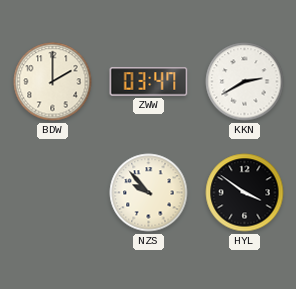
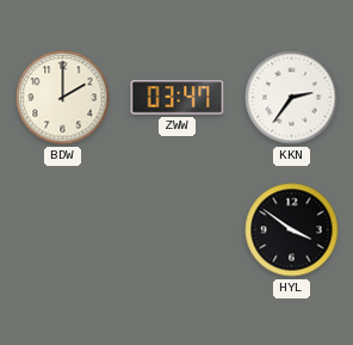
KKN: 2:40 -> 2:36 (292, 98)
NZS: 9:53 -> none (149, 193)
